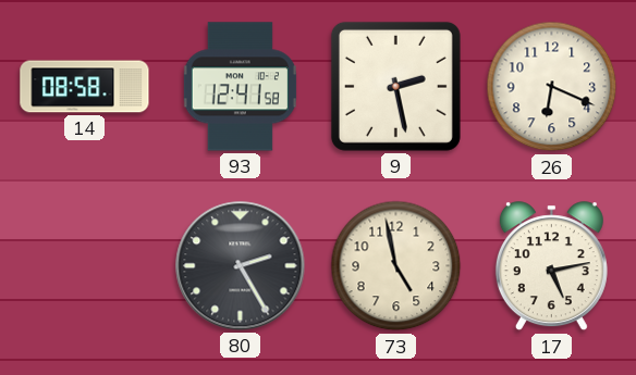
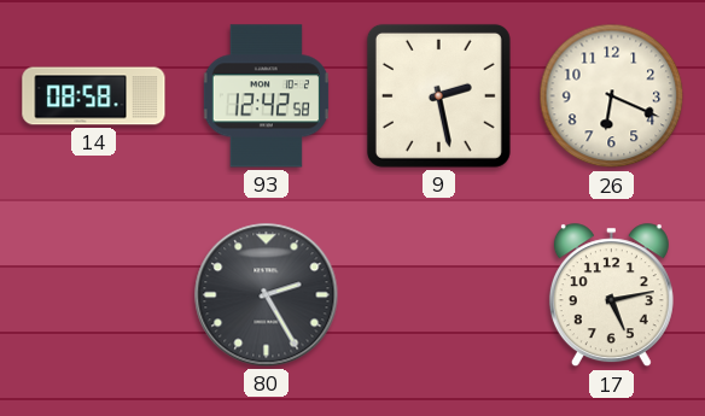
93: 12:41 -> 12:42 (266, 96)
73: 4:58 -> none (396, 266)
